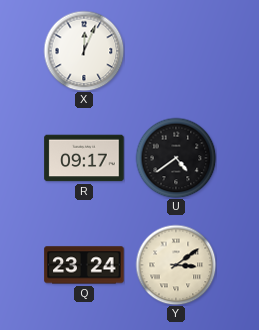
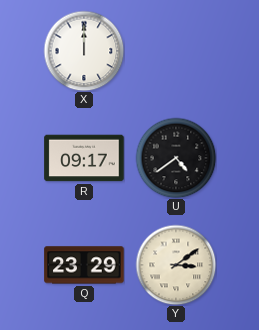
X: 12:04 -> 12:00 (84, 51)
Q: 23:24 -> 23:29 (84, 265)
